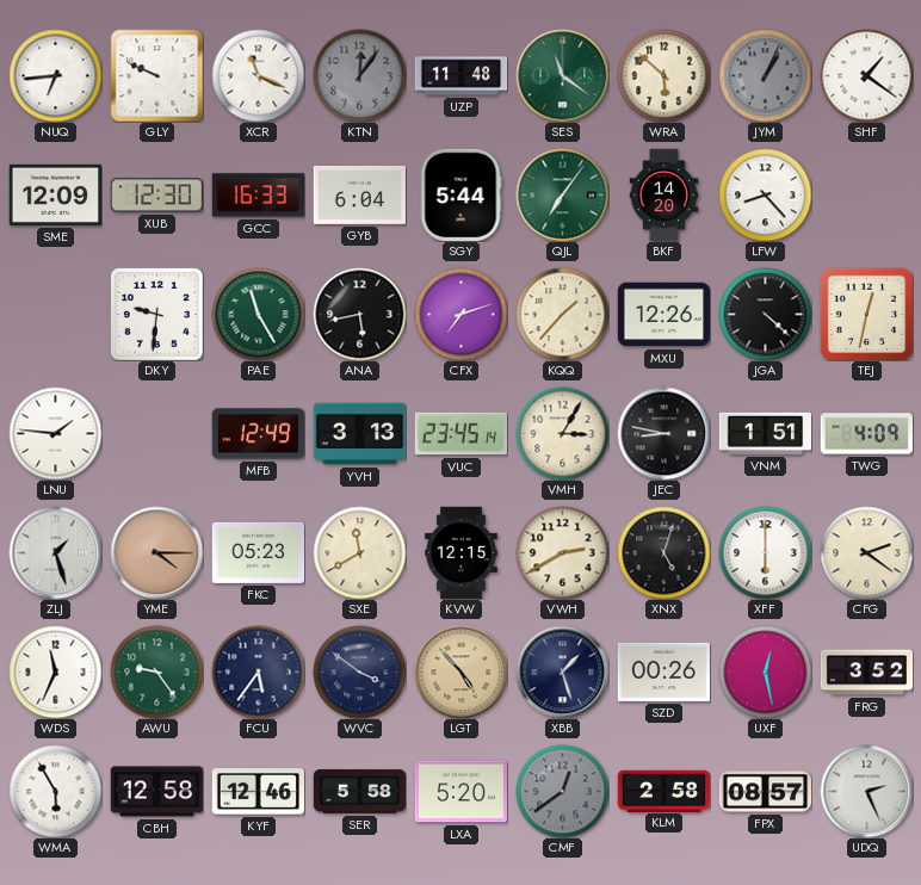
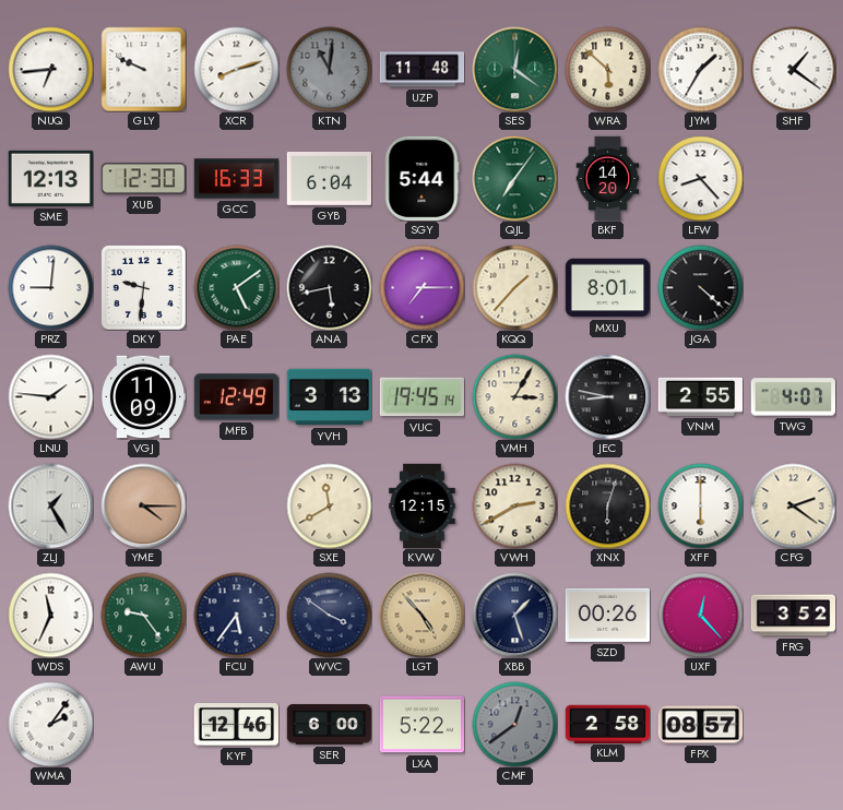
XCR: 11:19 -> 8:12 (236, 69)
KTN: 12:06 -> 11:01 (329, 69)
SES: 11:21 -> 12:21 (514, 69)
JYM: 1:04 -> 1:35 (700, 69)
JYM dial: grey -> white (700, 69)
SME: 12:09 -> 12:13 (50, 178)
PRZ: none -> 9:01 (50, 287)
PAE: 11:25 -> 5:09 (236, 287)
CFX: 7:12 -> 7:15 (422, 287)
MXU: 12:26 -> 8:01 (607, 288)
TEJ: 12:32 -> none (866, 314)
VGJ: none -> 11:09 (143, 397)
VUC: 23:45 -> 19:45 (422, 397)
VNM: 1:51 -> 2:55 (700, 396)
TWG: 4:09 -> 4:07 (793, 397)
ZLJ: 1:27 -> 1:25 (50, 505)
FKC: 05:23 -> none (258, 552)
XNX: 5:03 -> 6:03 (607, 505)
UXF: 12:28 -> 12:23 (700, 615)
WMA: 5:55 -> 2:06 (50, 724)
CBH: 12:58 -> none (156, 792)
SER: 5:58 -> 6:00 (329, 725)
LXA: 5:20 -> 5:22 (422, 725)
UDQ: 2:26 -> none (866, 791)
